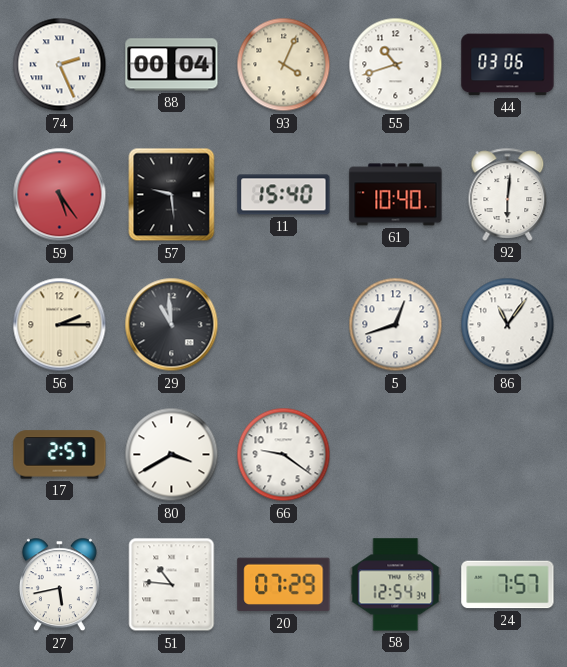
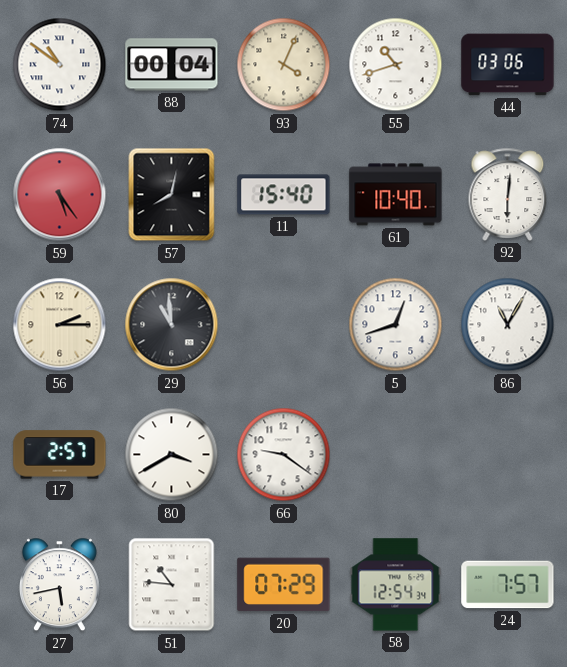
74: 2:26 -> 10:51 (60, 65)
57: 9:29 -> 8:02 (172, 195)
86: 11:06 -> 11:05 (508, 325)
